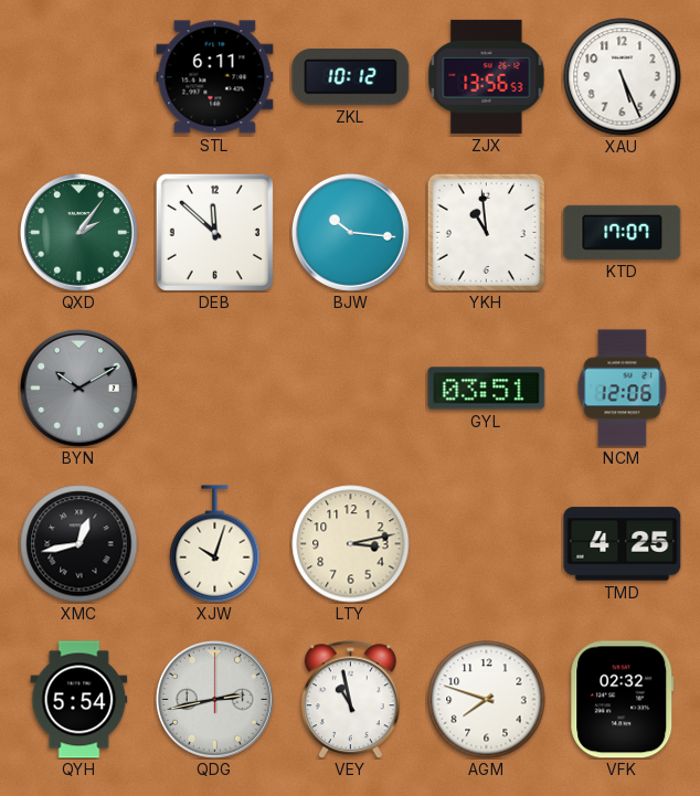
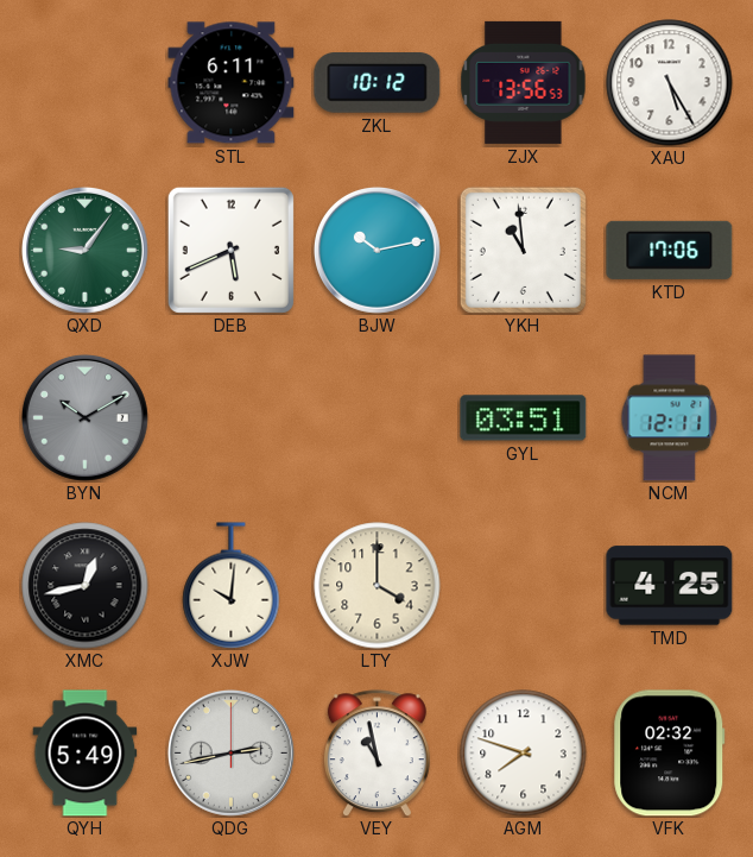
XAU: 5:26 -> 5:25 (670, 83)
QXD: 2:06 -> 9:06 (84, 250)
DEB: 11:52 -> 5:41 (230, 250)
BJW: 10:16 -> 10:13 (376, 250)
KTD: 17:07 -> 17:06 (670, 250)
NCM: 12:06 -> 12:11 (670, 418)
XJW: 10:03 -> 10:01 (232, 586)
LTY: 3:13 -> 4:00 (378, 586)
QYH: 5:54 -> 5:49 (86, 754)
